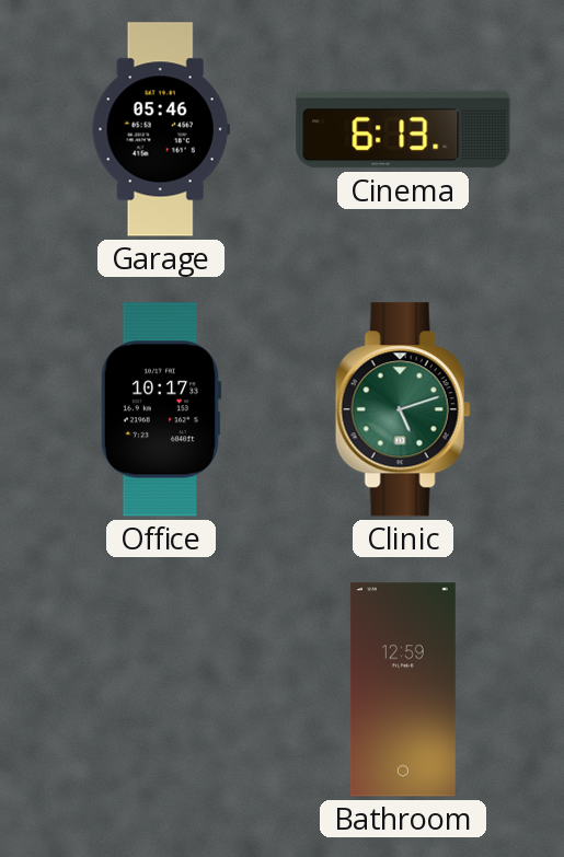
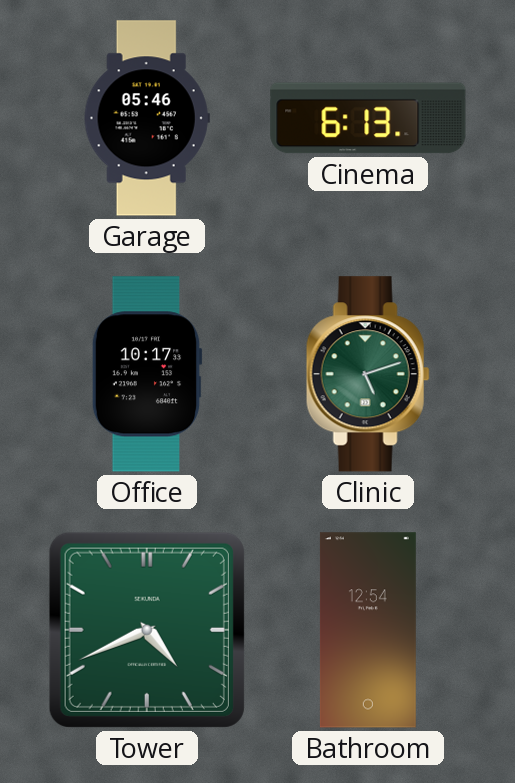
Tower: none -> 4:41 (147, 630)
Bathroom: 12:59 -> 12:54 (368, 630)
